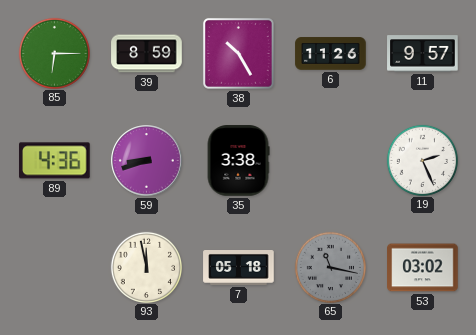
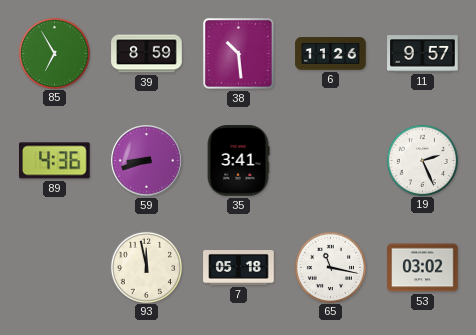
85: 6:15 -> 6:55 (54, 53)
38: 10:25 -> 10:29 (238, 53)
35: 3:38 -> 3:41 (238, 161)
65 dial: grey -> white (330, 267)
